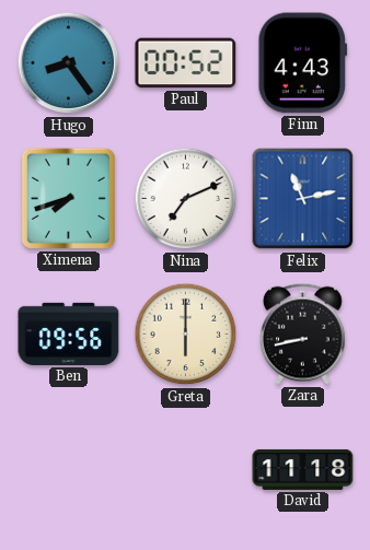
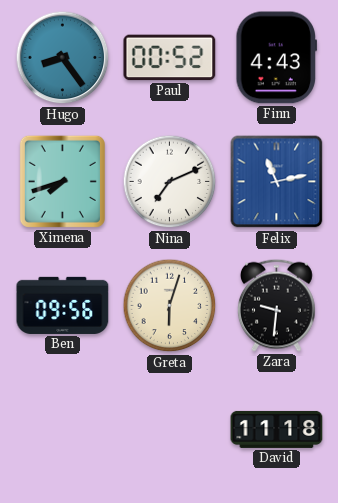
Greta: 6:00 -> 6:03 (170, 306)
Zara: 8:43 -> 9:31 (276, 305)
